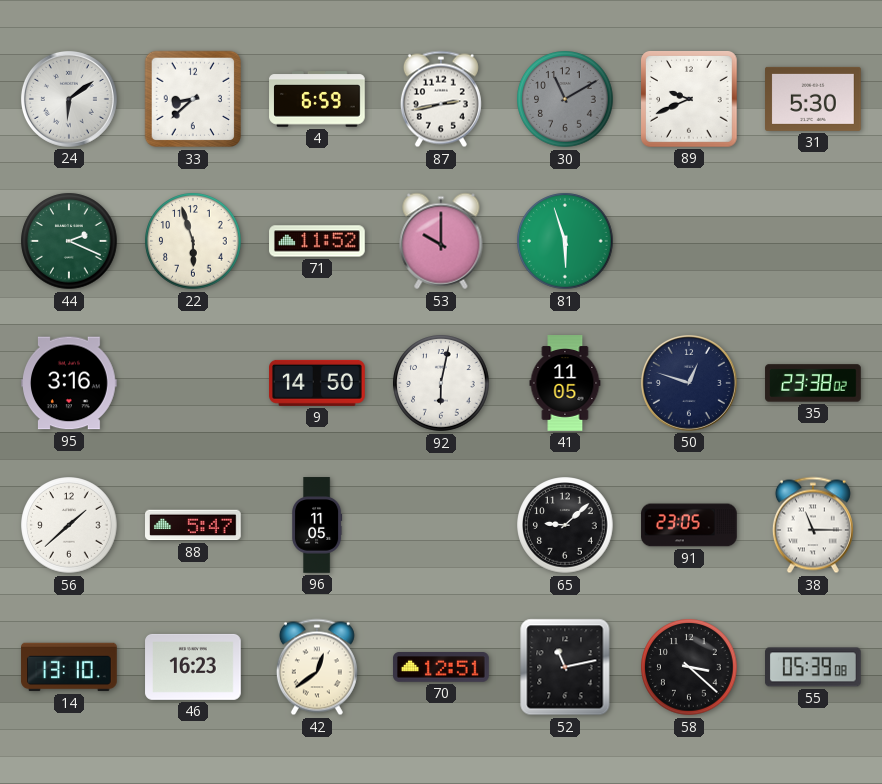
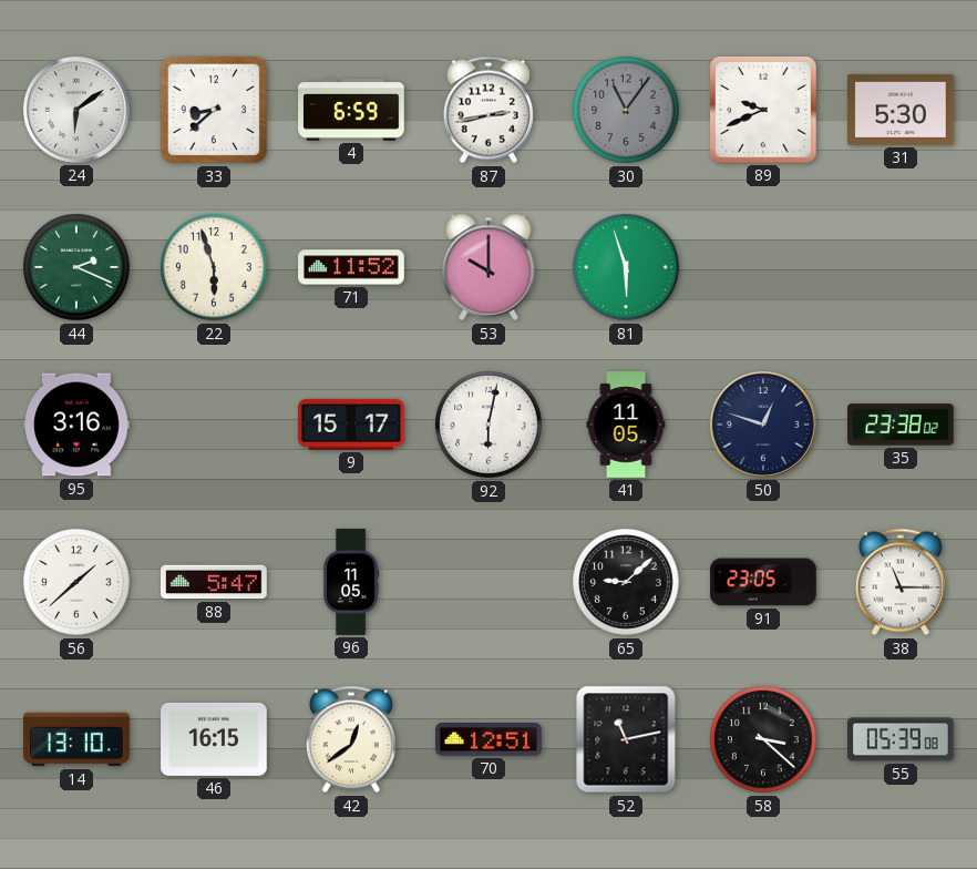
30: 11:10 -> 11:06 (626, 110)
9: 14:50 -> 15:17 (352, 425)
46: 16:23 -> 16:15 (214, 739)
